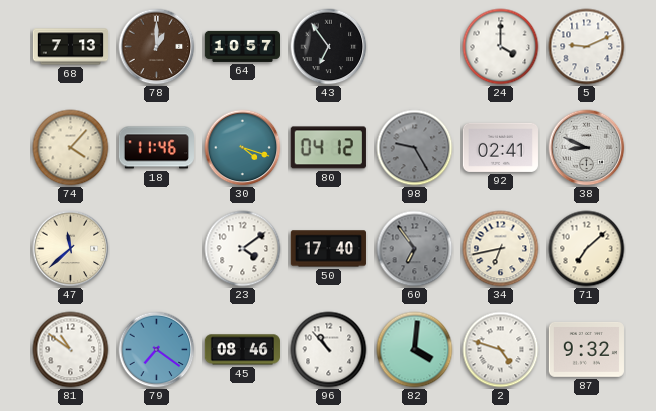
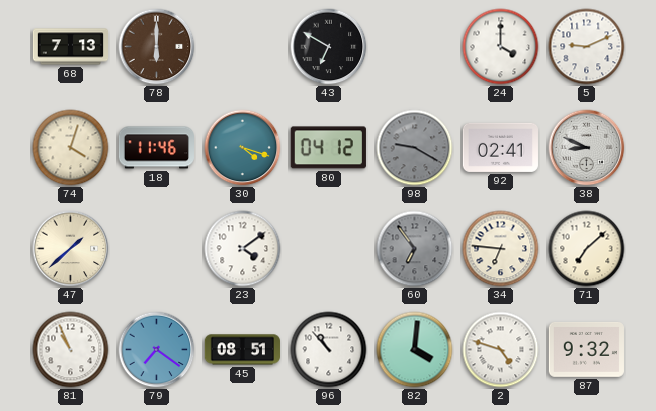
78: 1:00 -> 6:00 (157, 47)
64: 10:57 -> none (242, 46)
43: 6:54 -> 6:50 (329, 47)
74: 4:07 -> 4:03 (71, 148)
98: 9:25 -> 9:20 (415, 148)
47: 11:38 -> 1:38 (71, 249)
50: 17:40 -> none (328, 249)
34: 6:43 -> 6:46 (501, 249)
81: 10:51 -> 10:56 (71, 350)
45: 08:46 -> 08:51 (242, 350)
